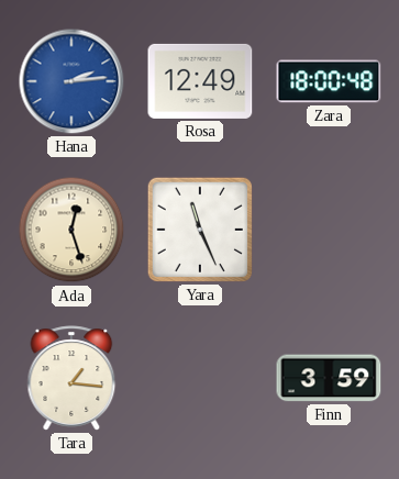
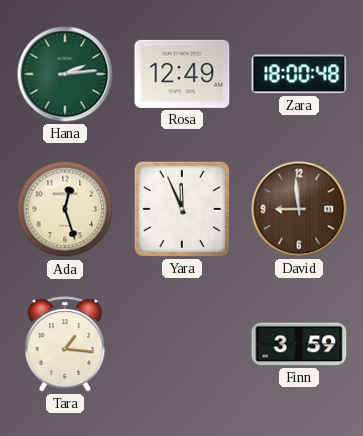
Hana dial: blue -> green (65, 74)
Yara: 11:26 -> 11:56 (182, 209)
David: none -> 8:59 (299, 209)
